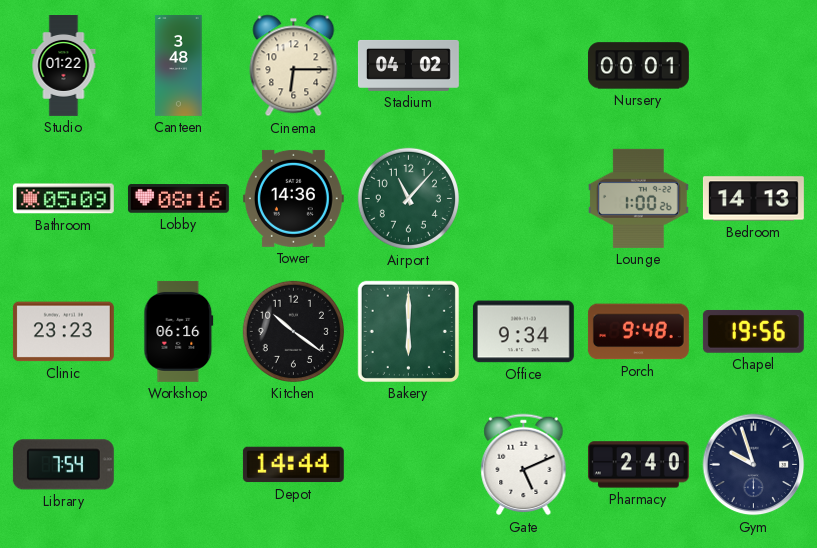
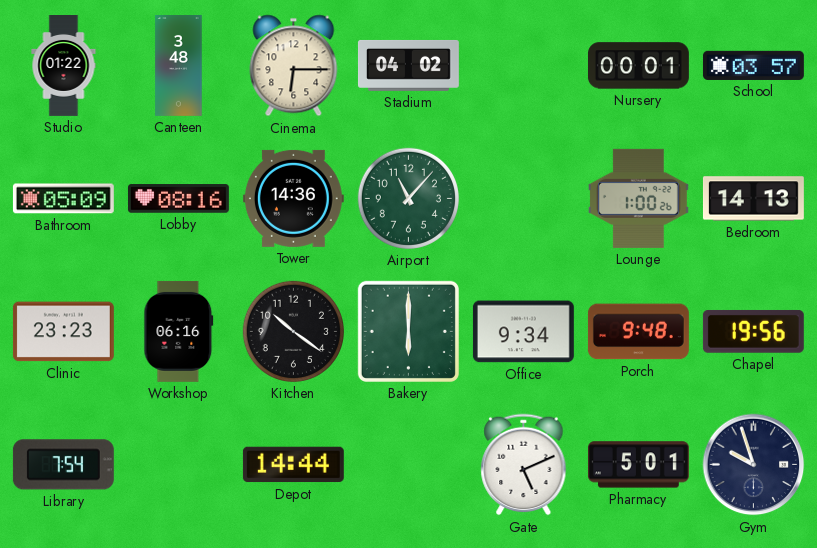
School: none -> 03:57 (753, 65)
Pharmacy: 2:40 -> 5:01 (638, 465)
